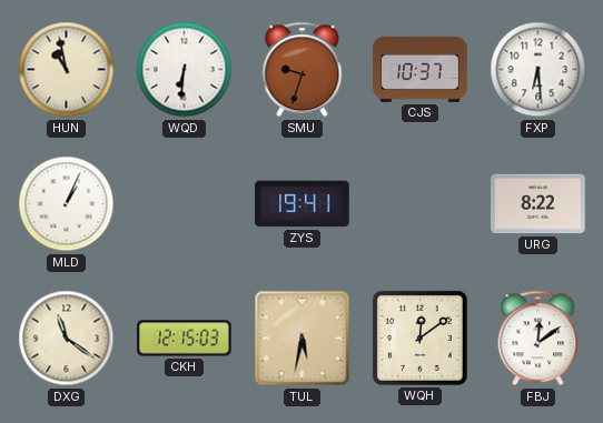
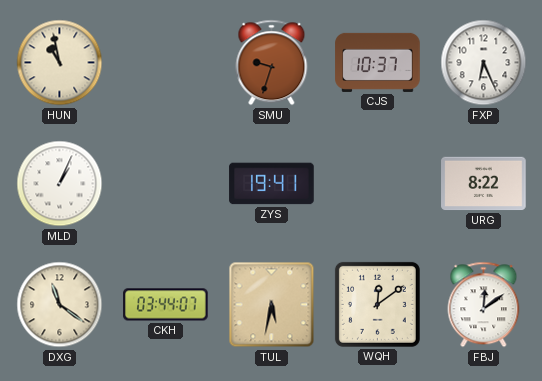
WQD: 6:31 -> none (185, 70)
FXP: 6:29 -> 6:26 (484, 63)
CKH: 12:15 -> 03:44 (166, 305)
